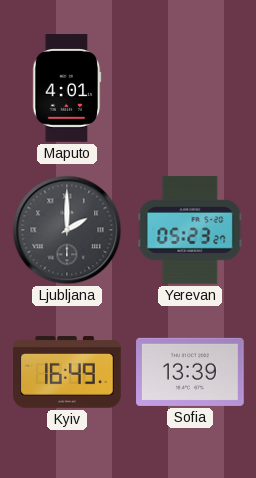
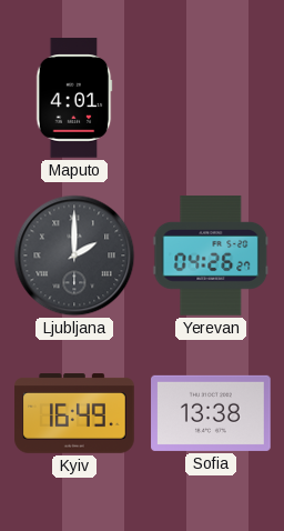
Yerevan: 05:23 -> 04:26 (211, 256)
Sofia: 13:39 -> 13:38 (211, 413)
